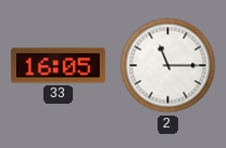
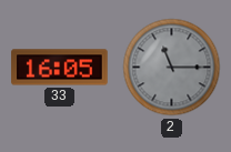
2 dial: white -> grey (172, 68)
